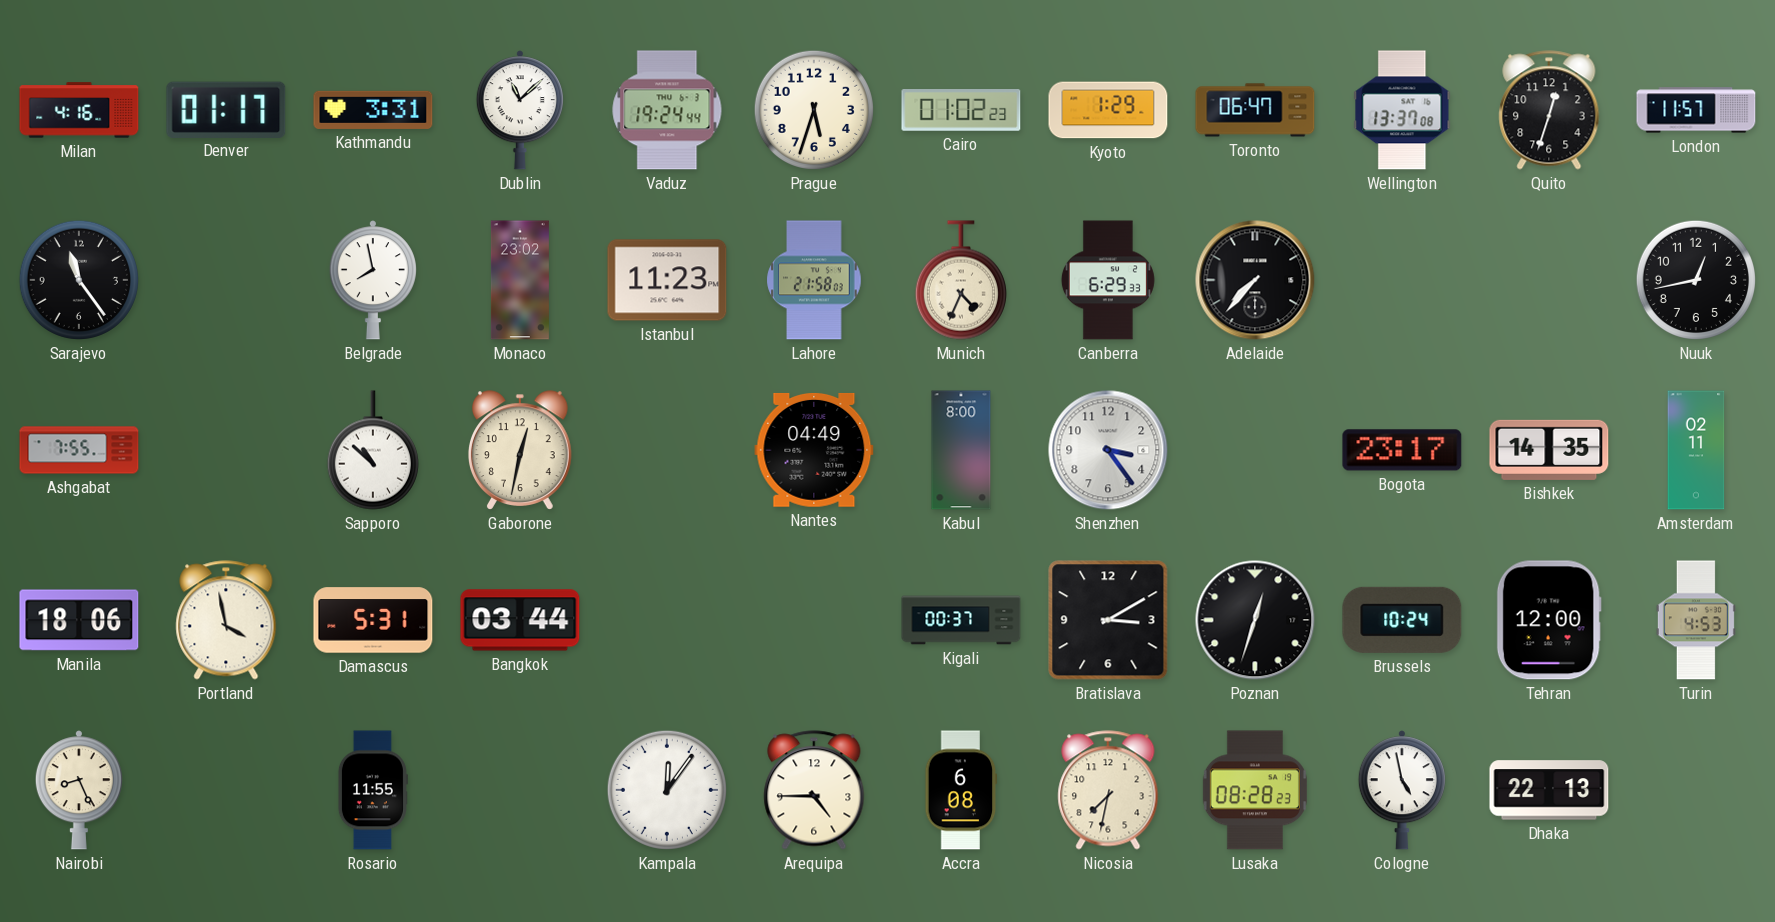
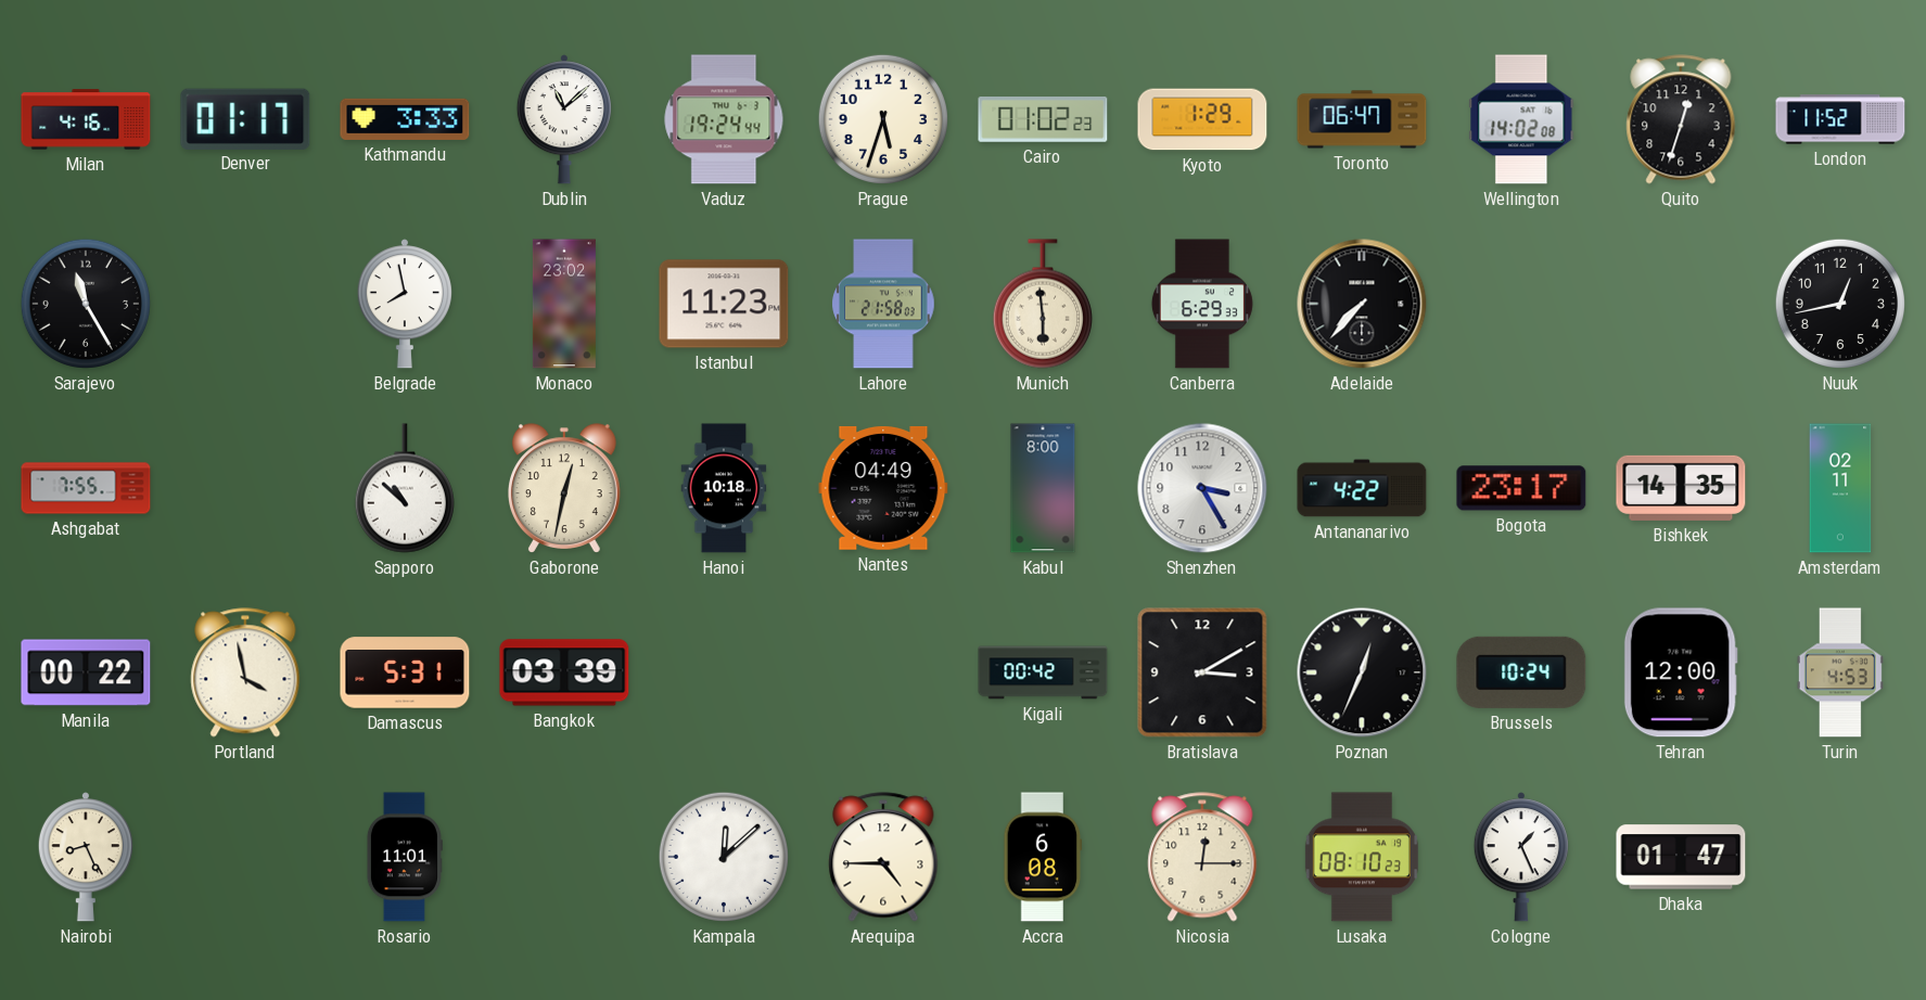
Kathmandu: 3:31 -> 3:33 (405, 119)
Wellington: 13:37 -> 14:02 (1521, 119)
London: 11:57 -> 11:52 (1840, 119)
Sarajevo: 11:24 -> 11:25 (86, 304)
Munich: 4:34 -> 5:59 (1043, 304)
Hanoi: none -> 10:18 (724, 488)
Shenzhen: 3:24 -> 3:25 (1202, 488)
Antananarivo: none -> 4:22 (1362, 488)
Manila: 18:06 -> 00:22 (86, 672)
Bangkok: 03:44 -> 03:39 (564, 672)
Kigali: 00:37 -> 00:42 (1043, 672)
Poznan: 12:33 -> 12:34 (1362, 672)
Rosario: 11:55 -> 11:01 (404, 857)
Kampala: 12:06 -> 12:08 (724, 857)
Nicosia: 7:32 -> 12:15 (1202, 857)
Lusaka: 08:28 -> 08:10 (1362, 857)
Cologne: 4:58 -> 1:26 (1521, 857)
Dhaka: 22:13 -> 01:47 (1681, 857)
